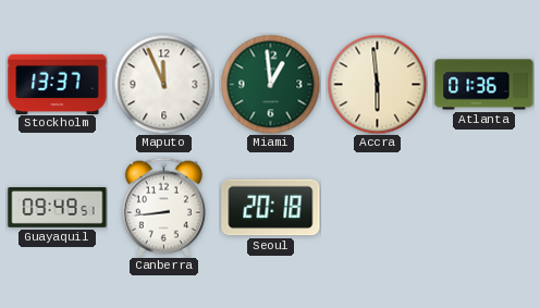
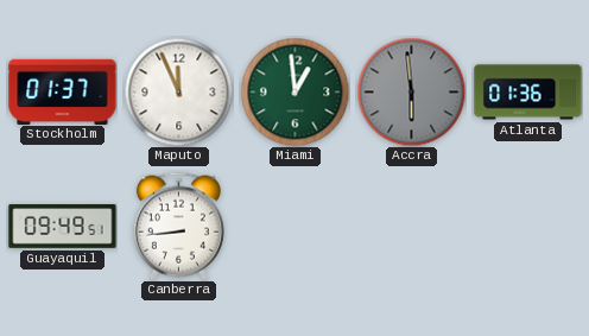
Stockholm: 13:37 -> 01:37 (63, 91)
Accra dial: cream -> grey (411, 91)
Seoul: 20:18 -> none (271, 208)
